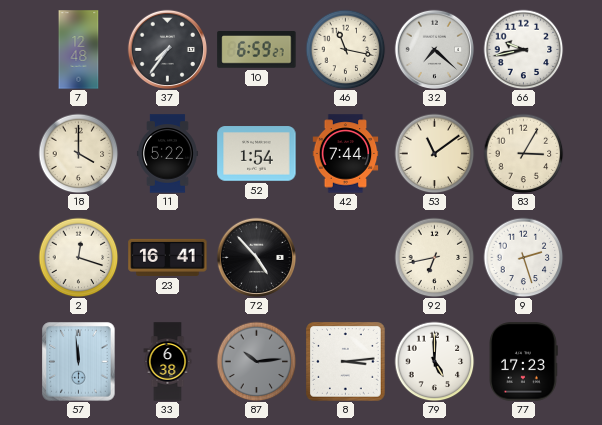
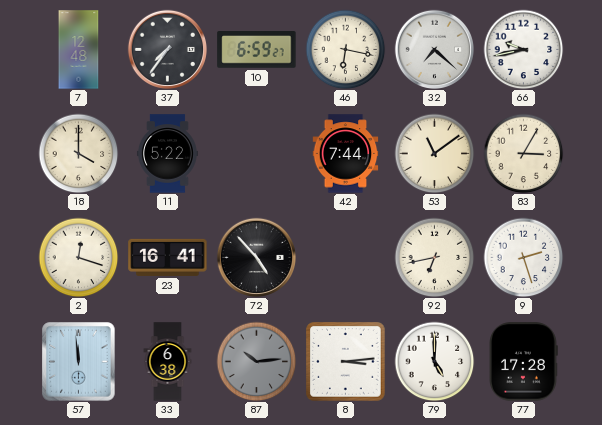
46: 11:17 -> 6:17 (345, 49)
52: 1:54 -> none (257, 154)
77: 17:23 -> 17:28 (523, 362)
